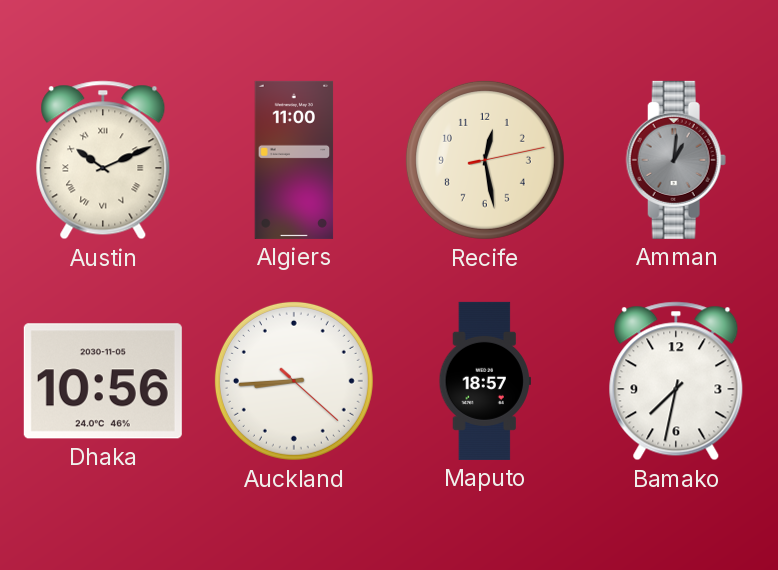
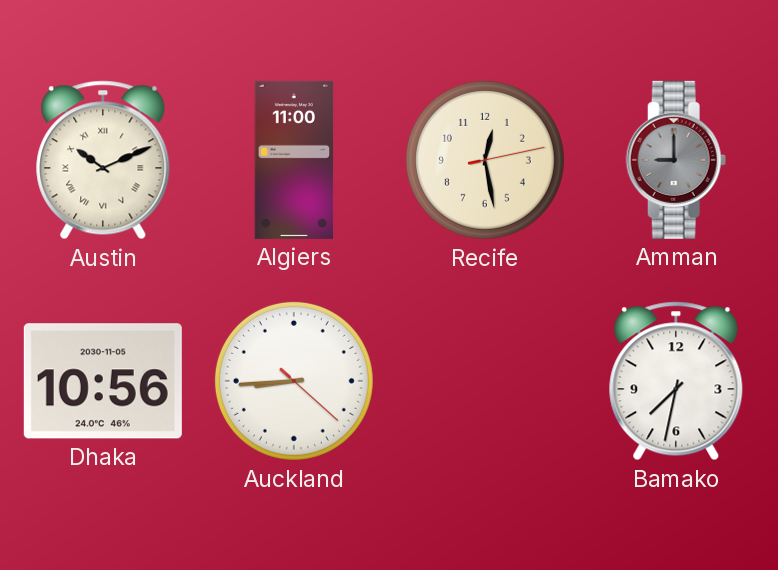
Amman: 1:01 -> 9:00 (676, 160)
Maputo: 18:57 -> none (484, 381)
